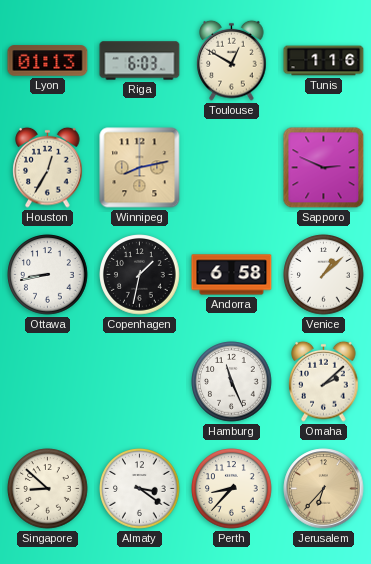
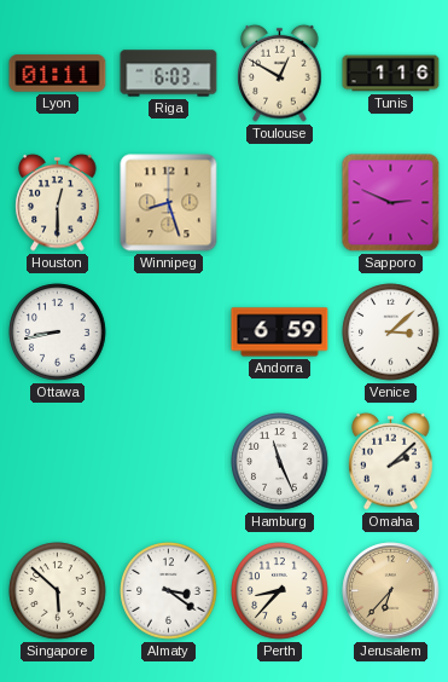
Lyon: 01:13 -> 01:11 (58, 74)
Houston: 12:35 -> 12:30 (58, 202)
Winnipeg: 8:13 -> 8:27 (169, 203)
Copenhagen: 1:32 -> none (140, 275)
Andorra: 6:58 -> 6:59 (280, 333)
Venice: 1:08 -> 3:08 (391, 333)
Singapore: 8:52 -> 5:52 (58, 591)
